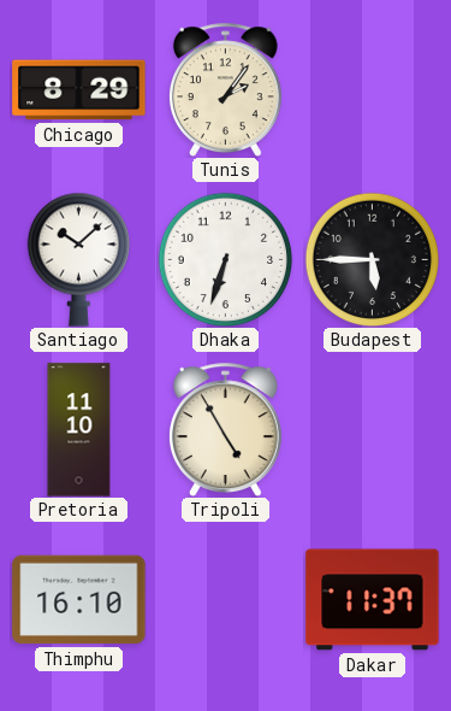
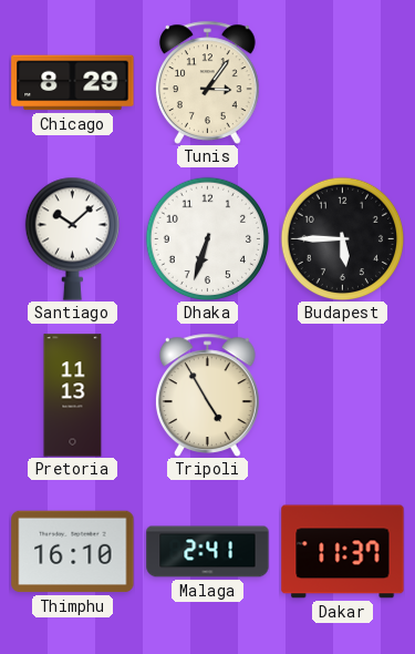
Tunis: 2:06 -> 3:06 (207, 82)
Pretoria: 11:10 -> 11:13 (73, 396)
Malaga: none -> 2:41 (208, 552)
